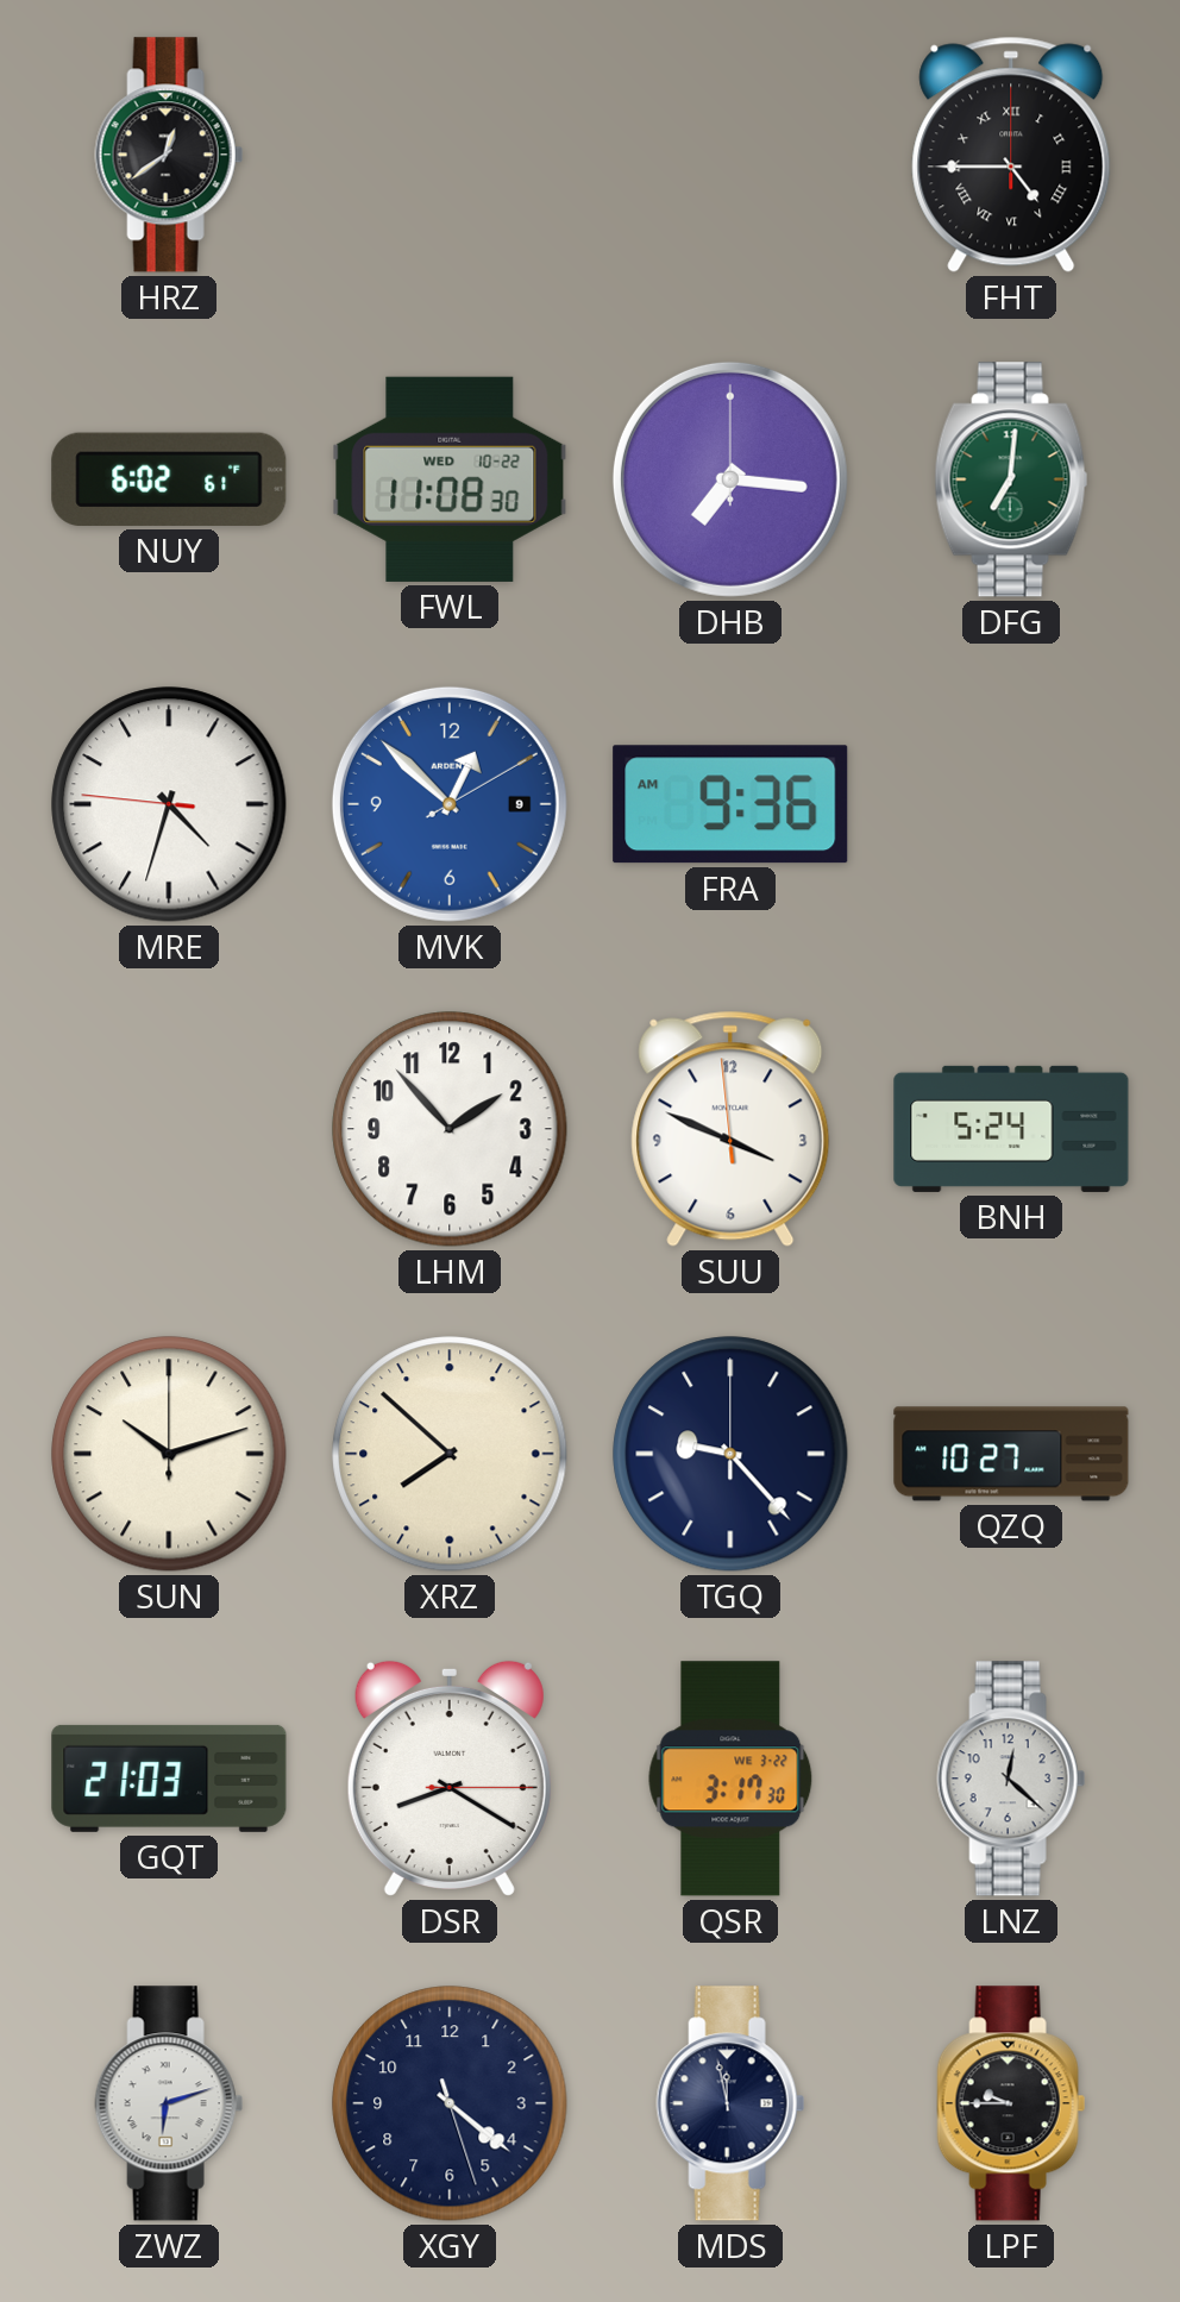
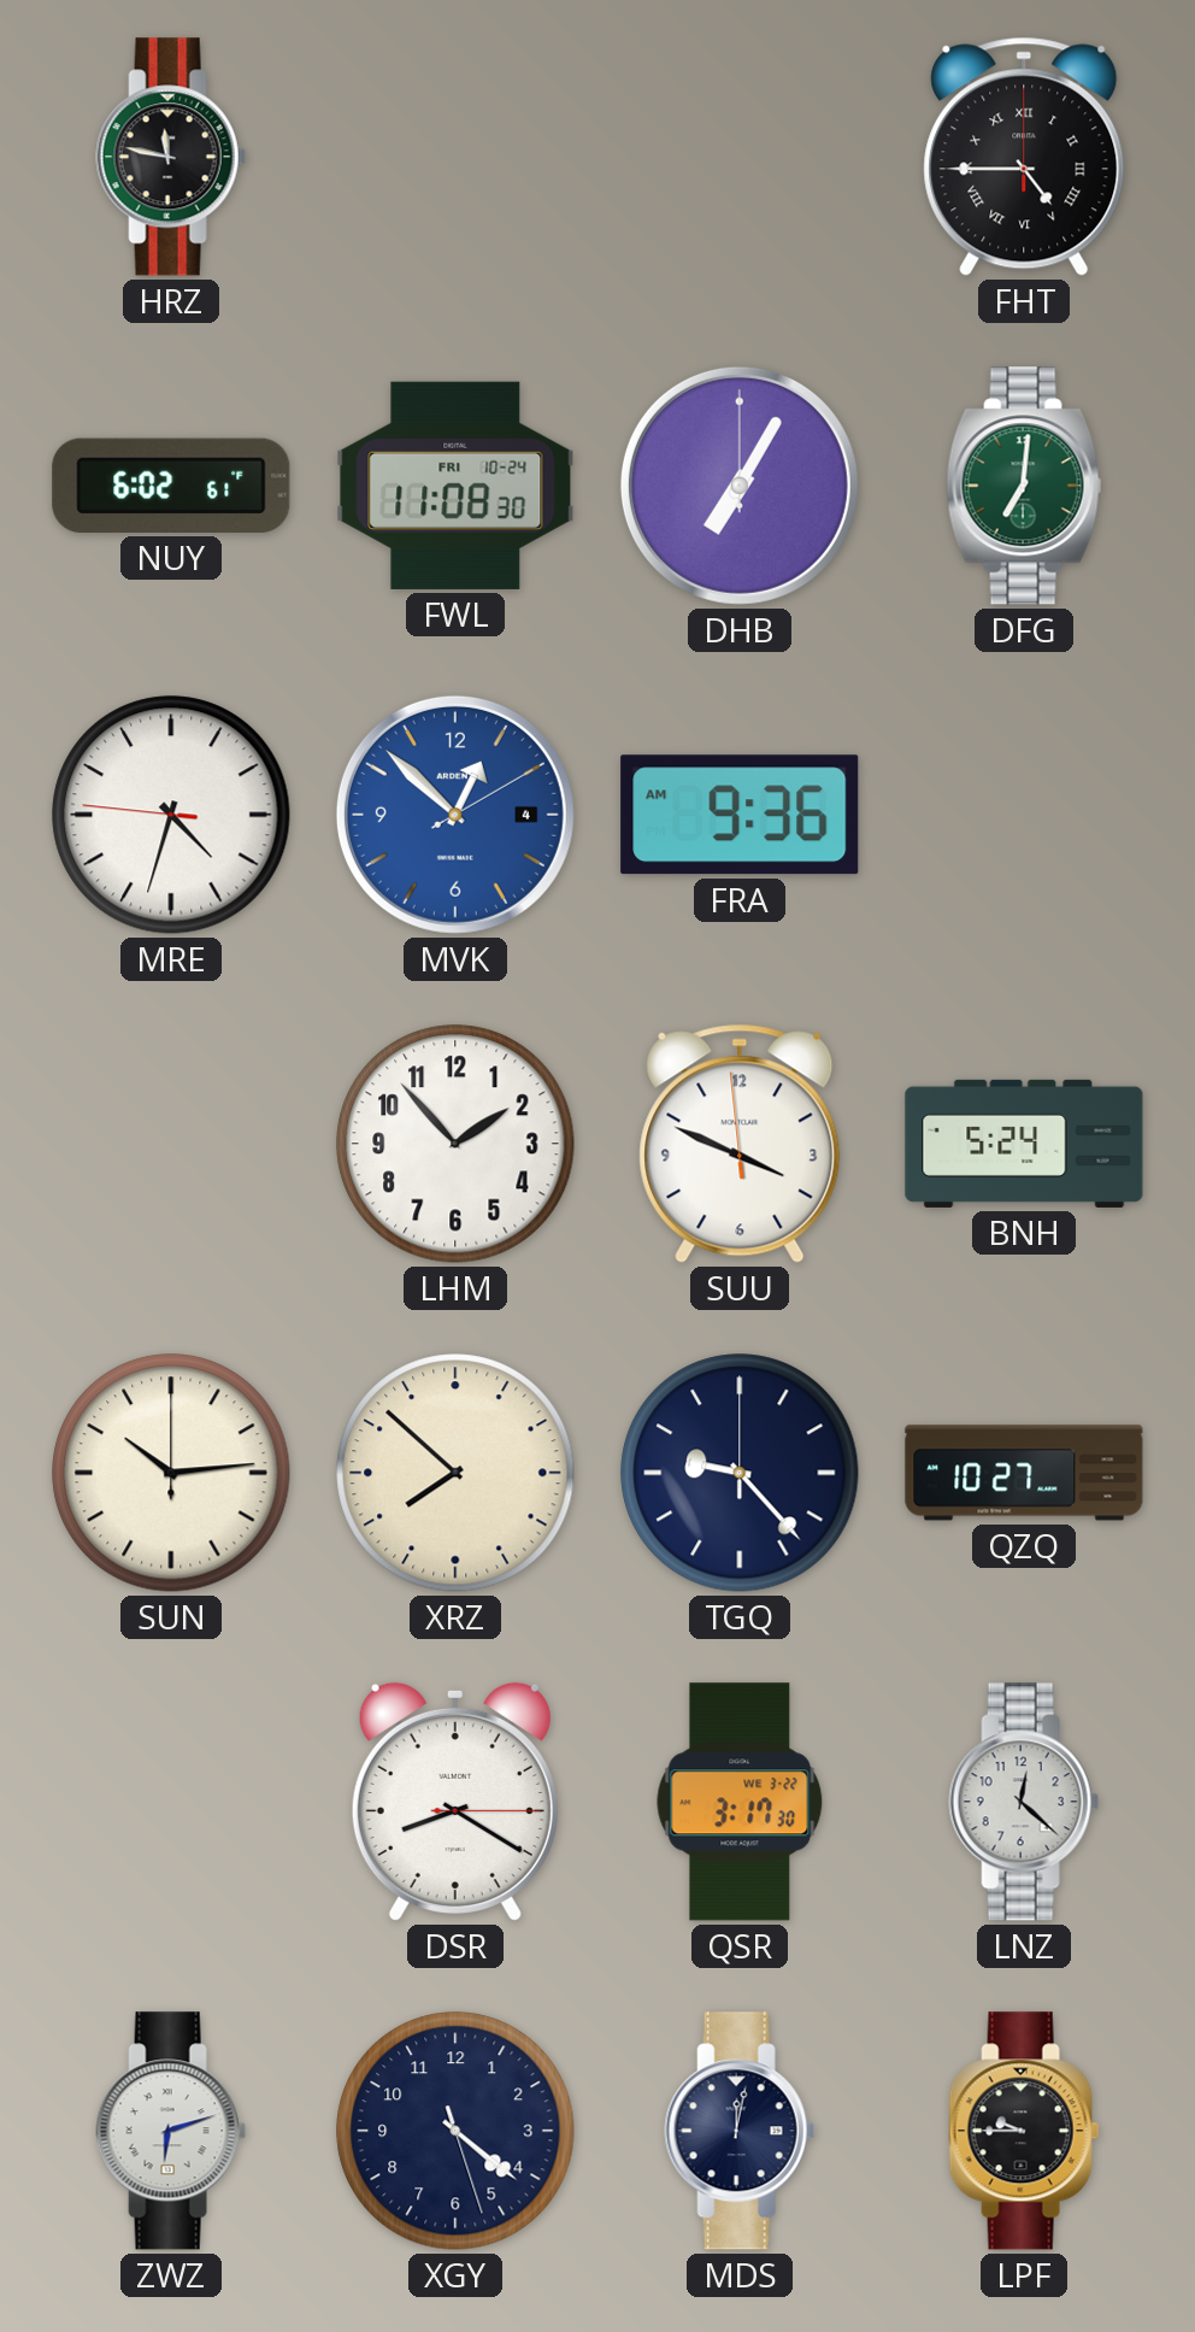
HRZ: 12:39 -> 11:47 (171, 157)
FWL date: WED 10-22 -> FRI 10-24 (455, 486)
DHB: 7:16 -> 7:05 (740, 486)
MVK date: 9 -> 4 (455, 815)
SUN: 10:12 -> 10:14 (171, 1473)
GQT: 21:03 -> none (169, 1779)
MDS: 11:58 -> 12:02 (740, 2131)
